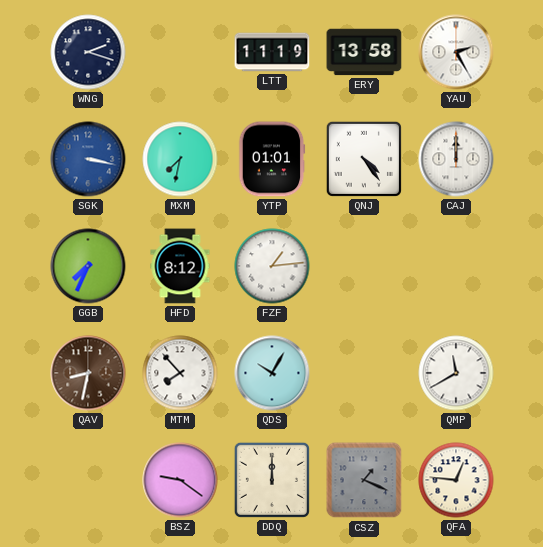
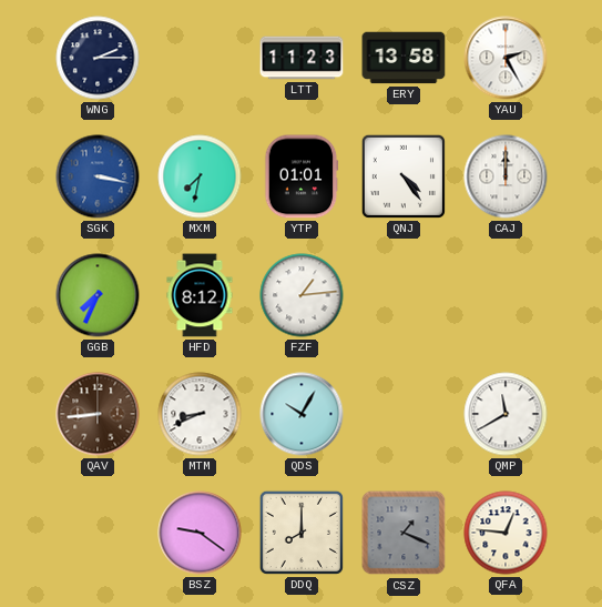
WNG: 2:18 -> 2:15 (98, 58)
LTT: 11:19 -> 11:23 (302, 58)
QAV: 8:32 -> 8:44 (98, 414)
MTM: 7:53 -> 8:41 (200, 414)
DDQ: 12:00 -> 8:00 (302, 533)
